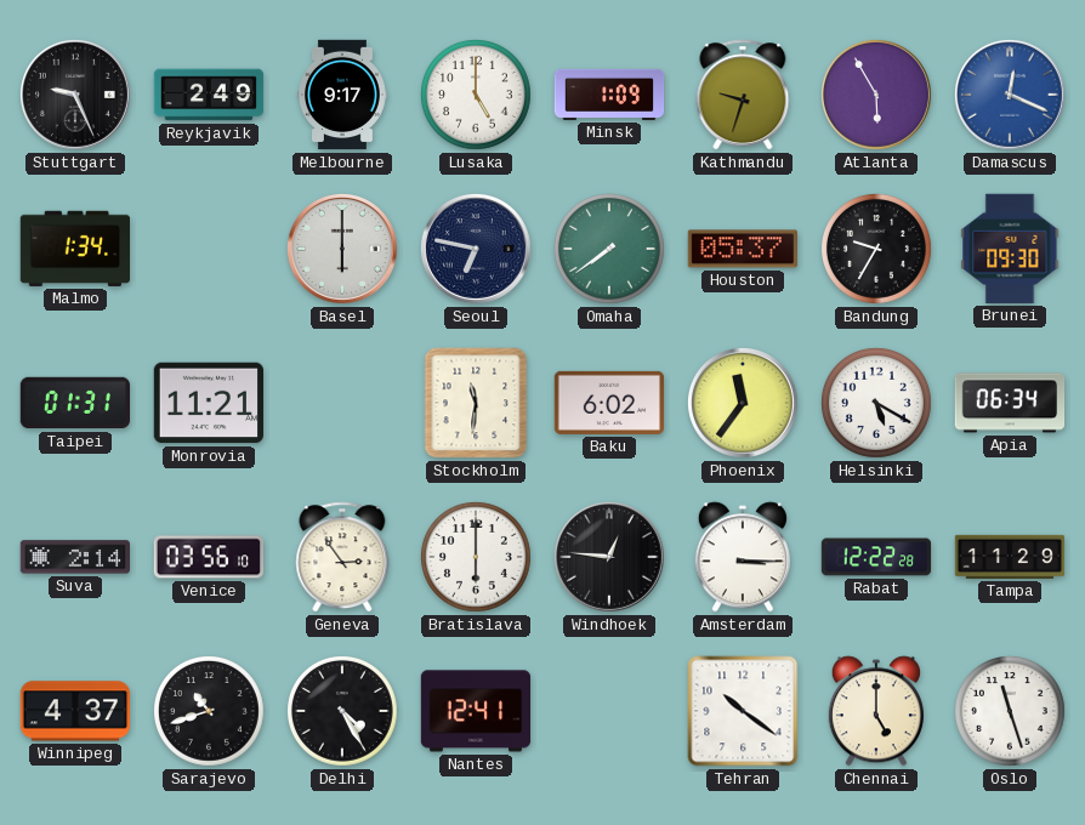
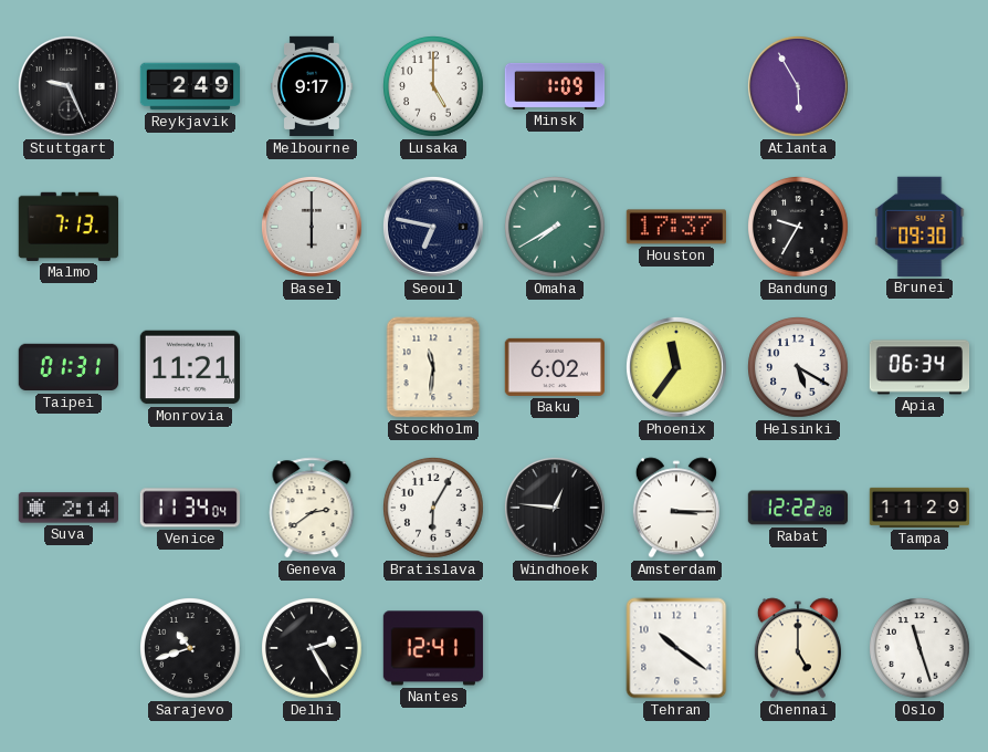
Kathmandu: 9:33 -> none (743, 95)
Damascus: 12:19 -> none (1010, 95)
Malmo: 1:34 -> 7:13 (67, 227)
Omaha: 7:39 -> 7:40 (556, 228)
Houston: 05:37 -> 17:37 (675, 227)
Venice: 03:56 -> 11:34 (189, 508)
Geneva: 2:54 -> 2:39 (312, 508)
Bratislava: 6:00 -> 6:05 (434, 509)
Winnipeg: 4:37 -> none (74, 711)
Delhi: 4:25 -> 2:25 (313, 649)
